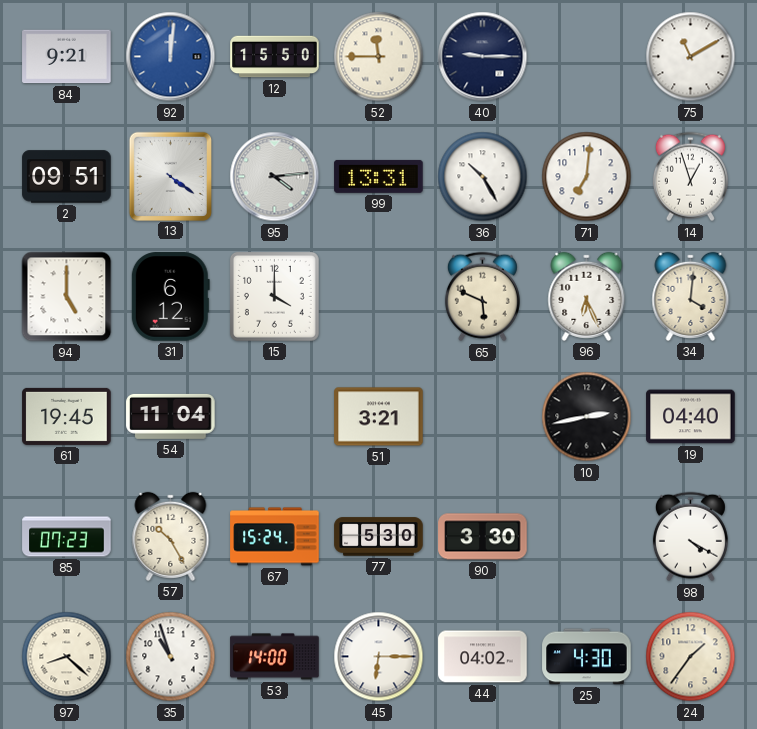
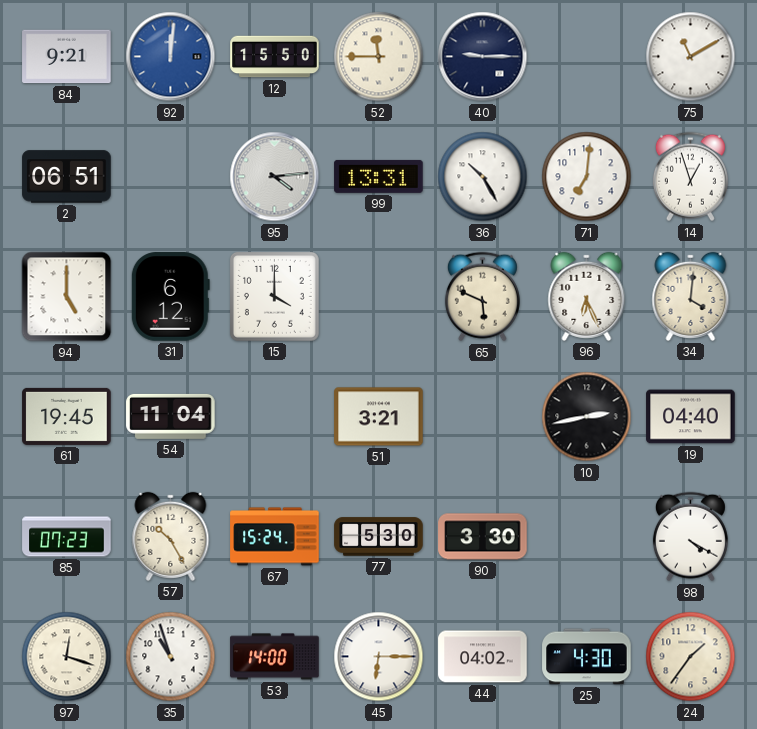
2: 09:51 -> 06:51 (67, 177)
13: 4:21 -> none (170, 176)
97: 8:22 -> 12:18 (67, 657)
